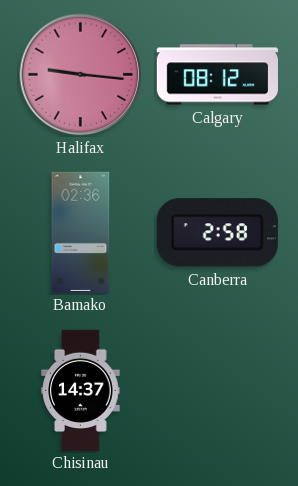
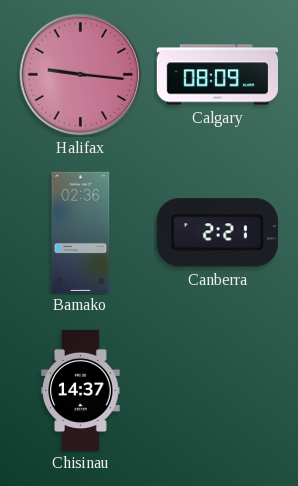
Calgary: 08:12 -> 08:09 (217, 75)
Canberra: 2:58 -> 2:21 (217, 233)
